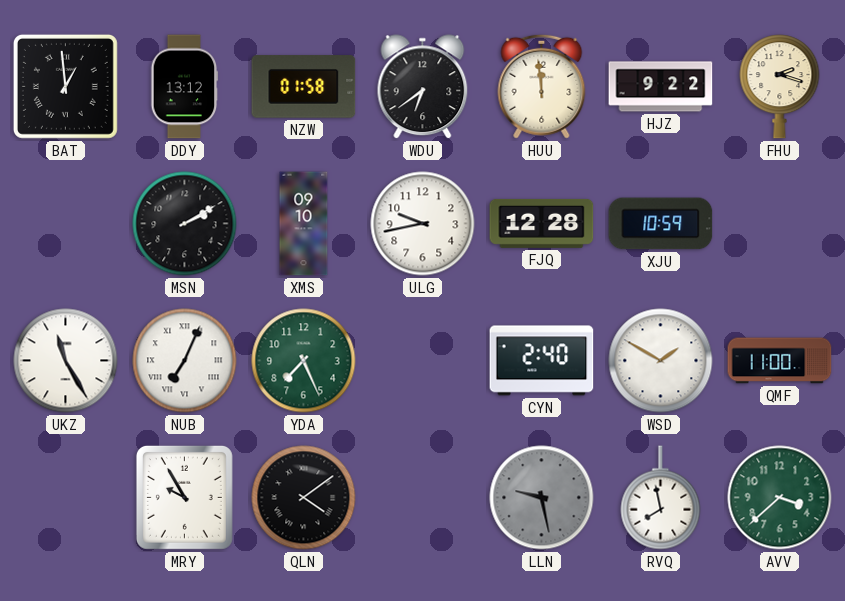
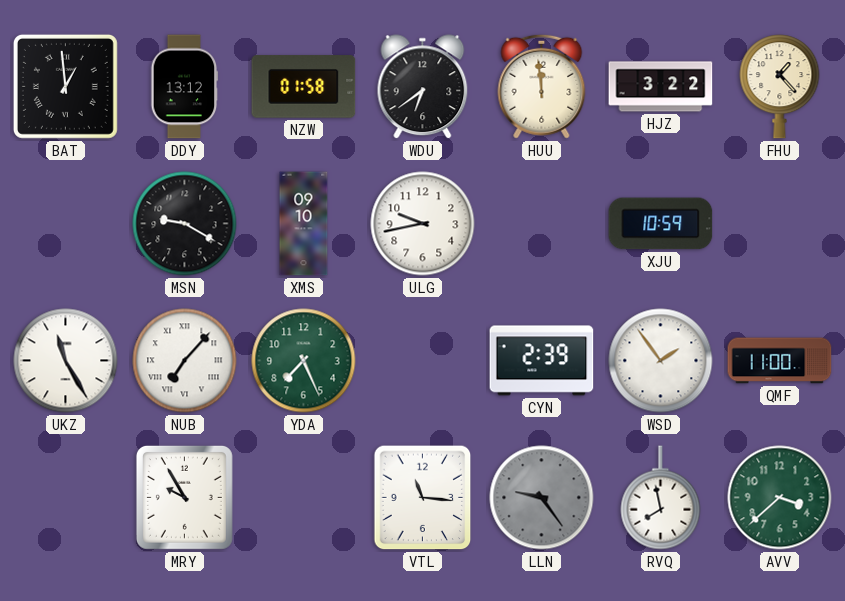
HJZ: 9:22 -> 3:22 (661, 87)
FHU: 2:18 -> 1:23 (780, 87)
MSN: 2:10 -> 9:20 (185, 224)
FJQ: 12:28 -> none (542, 223)
NUB: 7:04 -> 7:07 (185, 361)
CYN: 2:40 -> 2:39 (542, 361)
WSD: 1:50 -> 1:54 (661, 361)
QLN: 4:09 -> none (304, 498)
VTL: none -> 11:16 (423, 498)
LLN: 9:28 -> 9:24 (542, 498)
